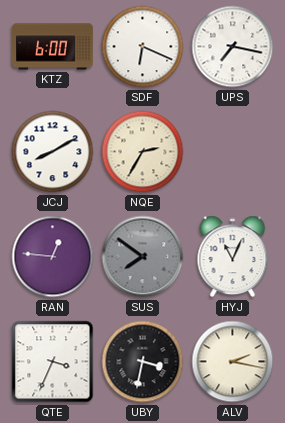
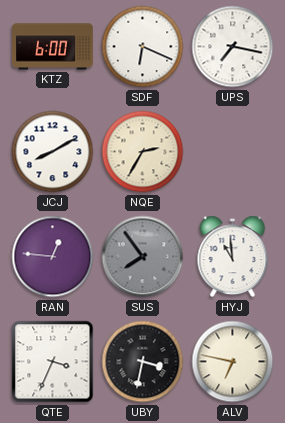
SUS: 7:51 -> 7:54 (143, 257)
HYJ: 11:04 -> 10:59 (233, 257)
ALV: 2:17 -> 6:47 (233, 362)
